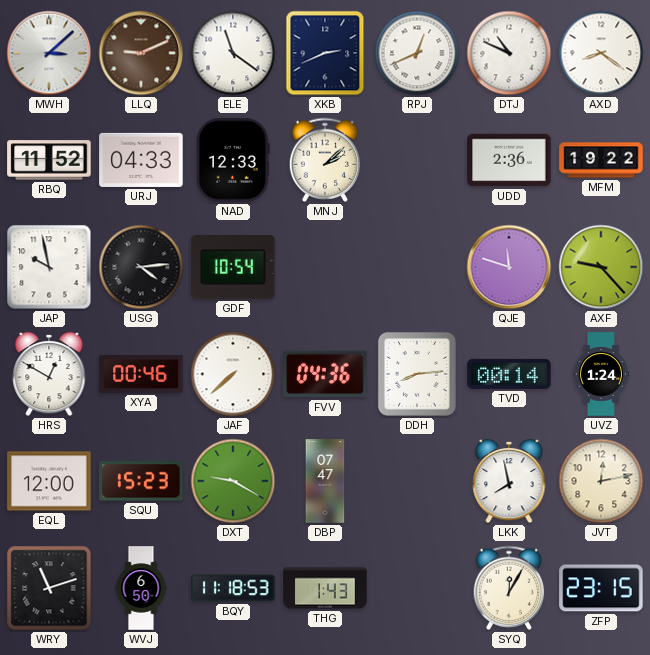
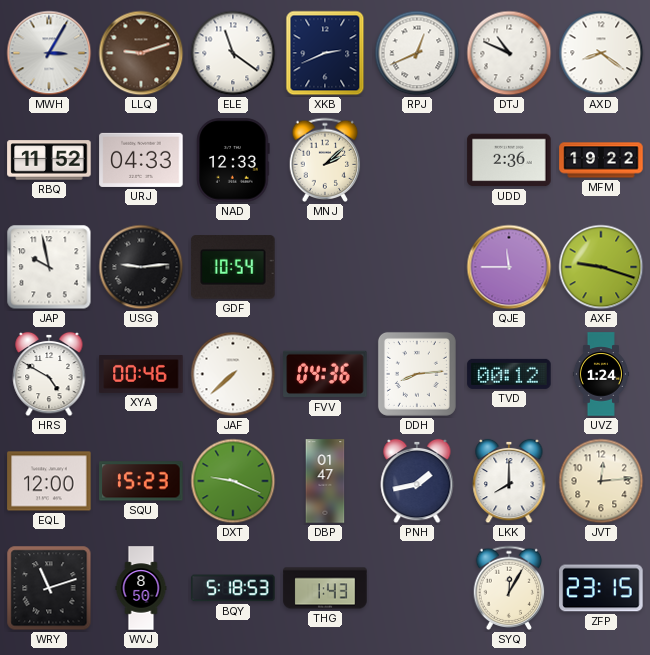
MWH: 3:08 -> 3:05 (49, 53)
LLQ: 9:11 -> 9:12 (141, 53)
USG: 4:14 -> 9:14 (141, 267)
QJE: 11:48 -> 11:45 (509, 267)
AXF: 9:23 -> 9:18 (601, 267)
HRS: 12:50 -> 4:50 (49, 374)
TVD: 00:14 -> 00:12 (509, 374)
DXT: 9:20 -> 9:19 (233, 481)
DBP: 07:47 -> 01:47 (325, 481)
PNH: none -> 1:43 (417, 481)
LKK: 7:58 -> 8:00 (509, 481)
JVT: 12:13 -> 12:14 (601, 481)
WVJ: 6:50 -> 8:50 (141, 588)
BQY: 11:18 -> 5:18 (233, 588)
